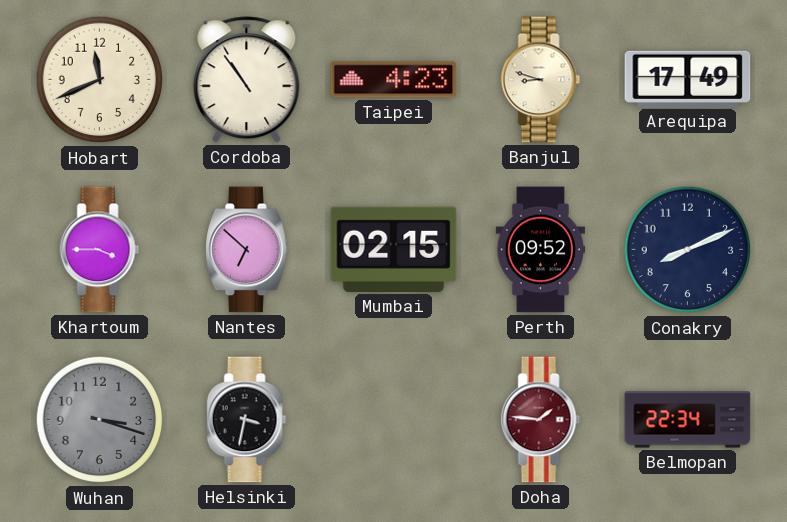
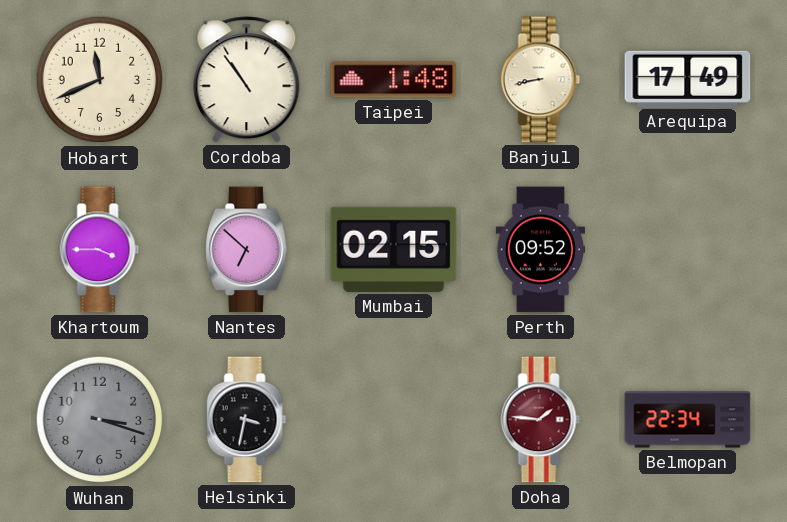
Taipei: 4:23 -> 1:48 (394, 80)
Banjul: 8:48 -> 8:43 (541, 80)
Conakry: 8:11 -> none (688, 250)
